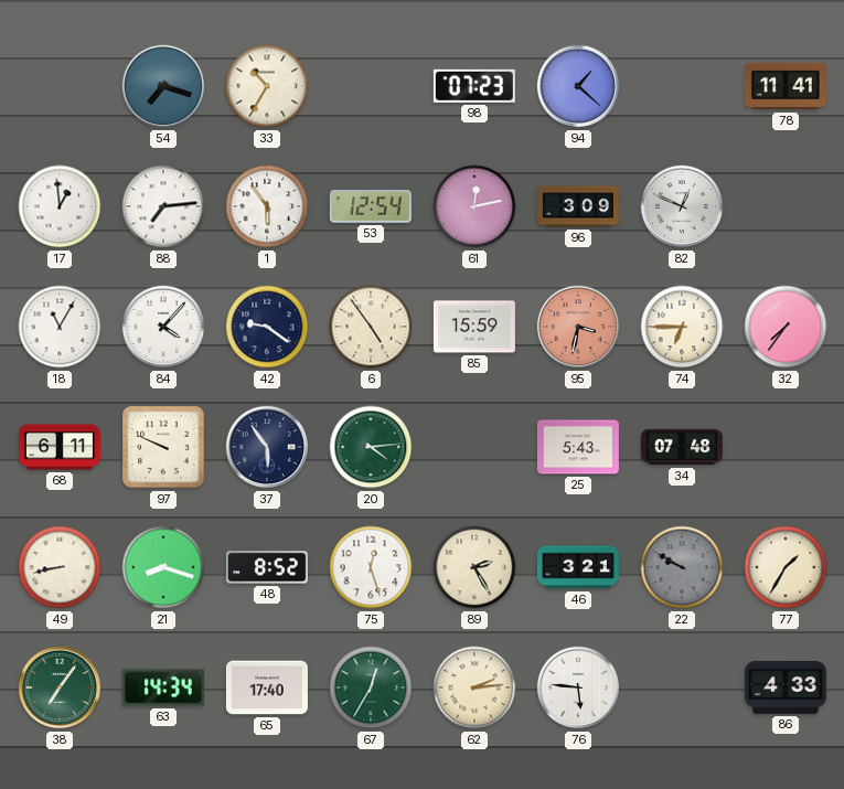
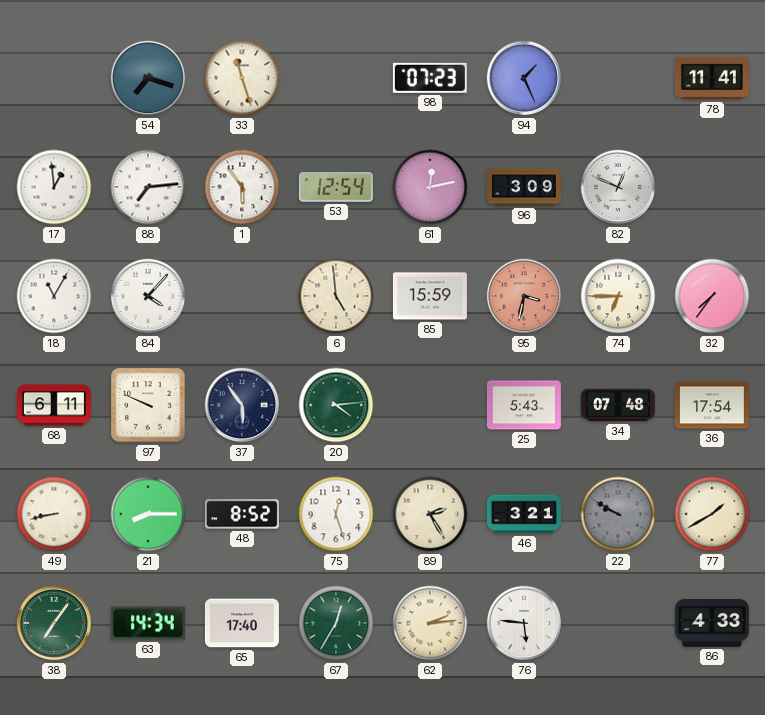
33: 10:35 -> 11:27 (242, 78)
94: 1:22 -> 1:26 (524, 78)
42: 9:21 -> none (267, 327)
6: 4:54 -> 4:59 (336, 296)
36: none -> 17:54 (712, 405)
21: 8:18 -> 8:15 (148, 514)
77: 1:35 -> 1:40 (712, 514)
